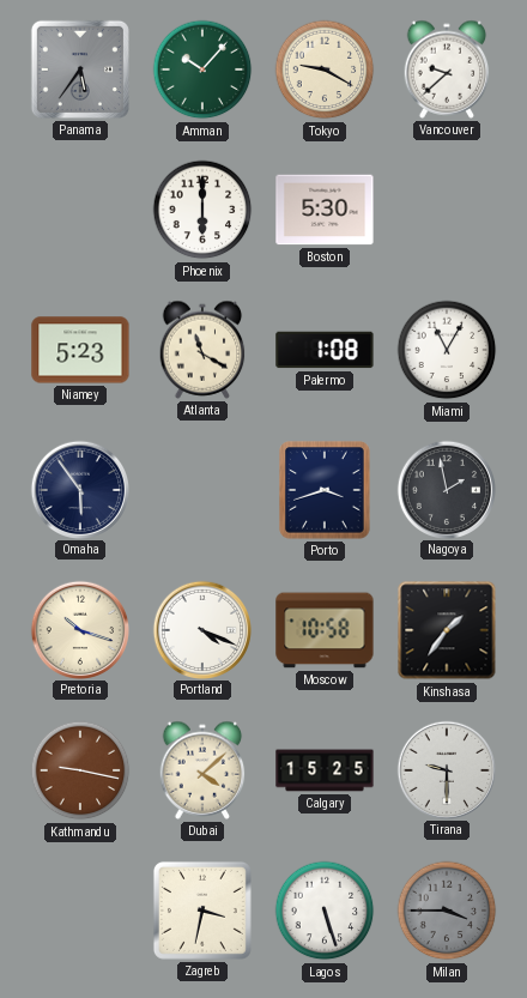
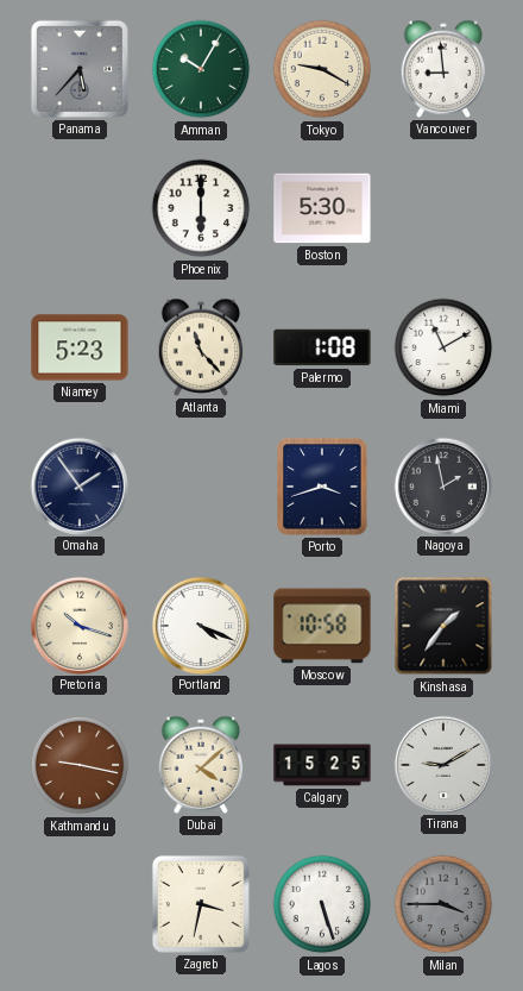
Panama: 5:36 -> 5:37 (80, 69)
Amman: 10:07 -> 10:05 (201, 69)
Vancouver: 9:38 -> 8:59 (443, 69)
Atlanta: 11:20 -> 11:23 (201, 347)
Miami: 11:05 -> 11:10 (443, 347)
Omaha: 5:54 -> 1:54 (78, 485)
Tirana: 9:30 -> 9:10 (442, 764)
